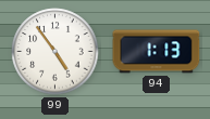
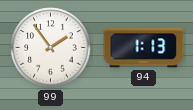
99: 4:54 -> 1:54 (51, 48)
